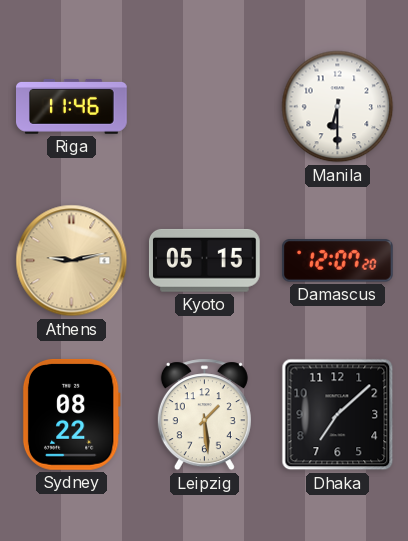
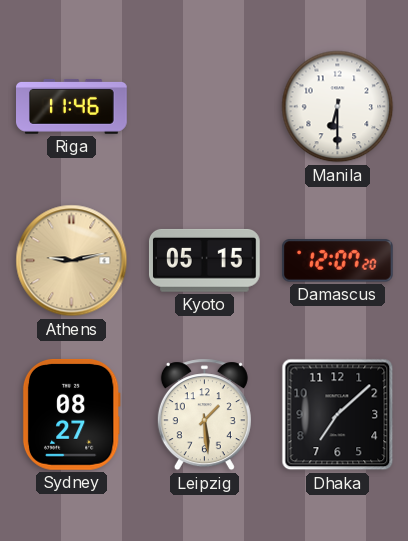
Sydney: 08:22 -> 08:27 (71, 414)
